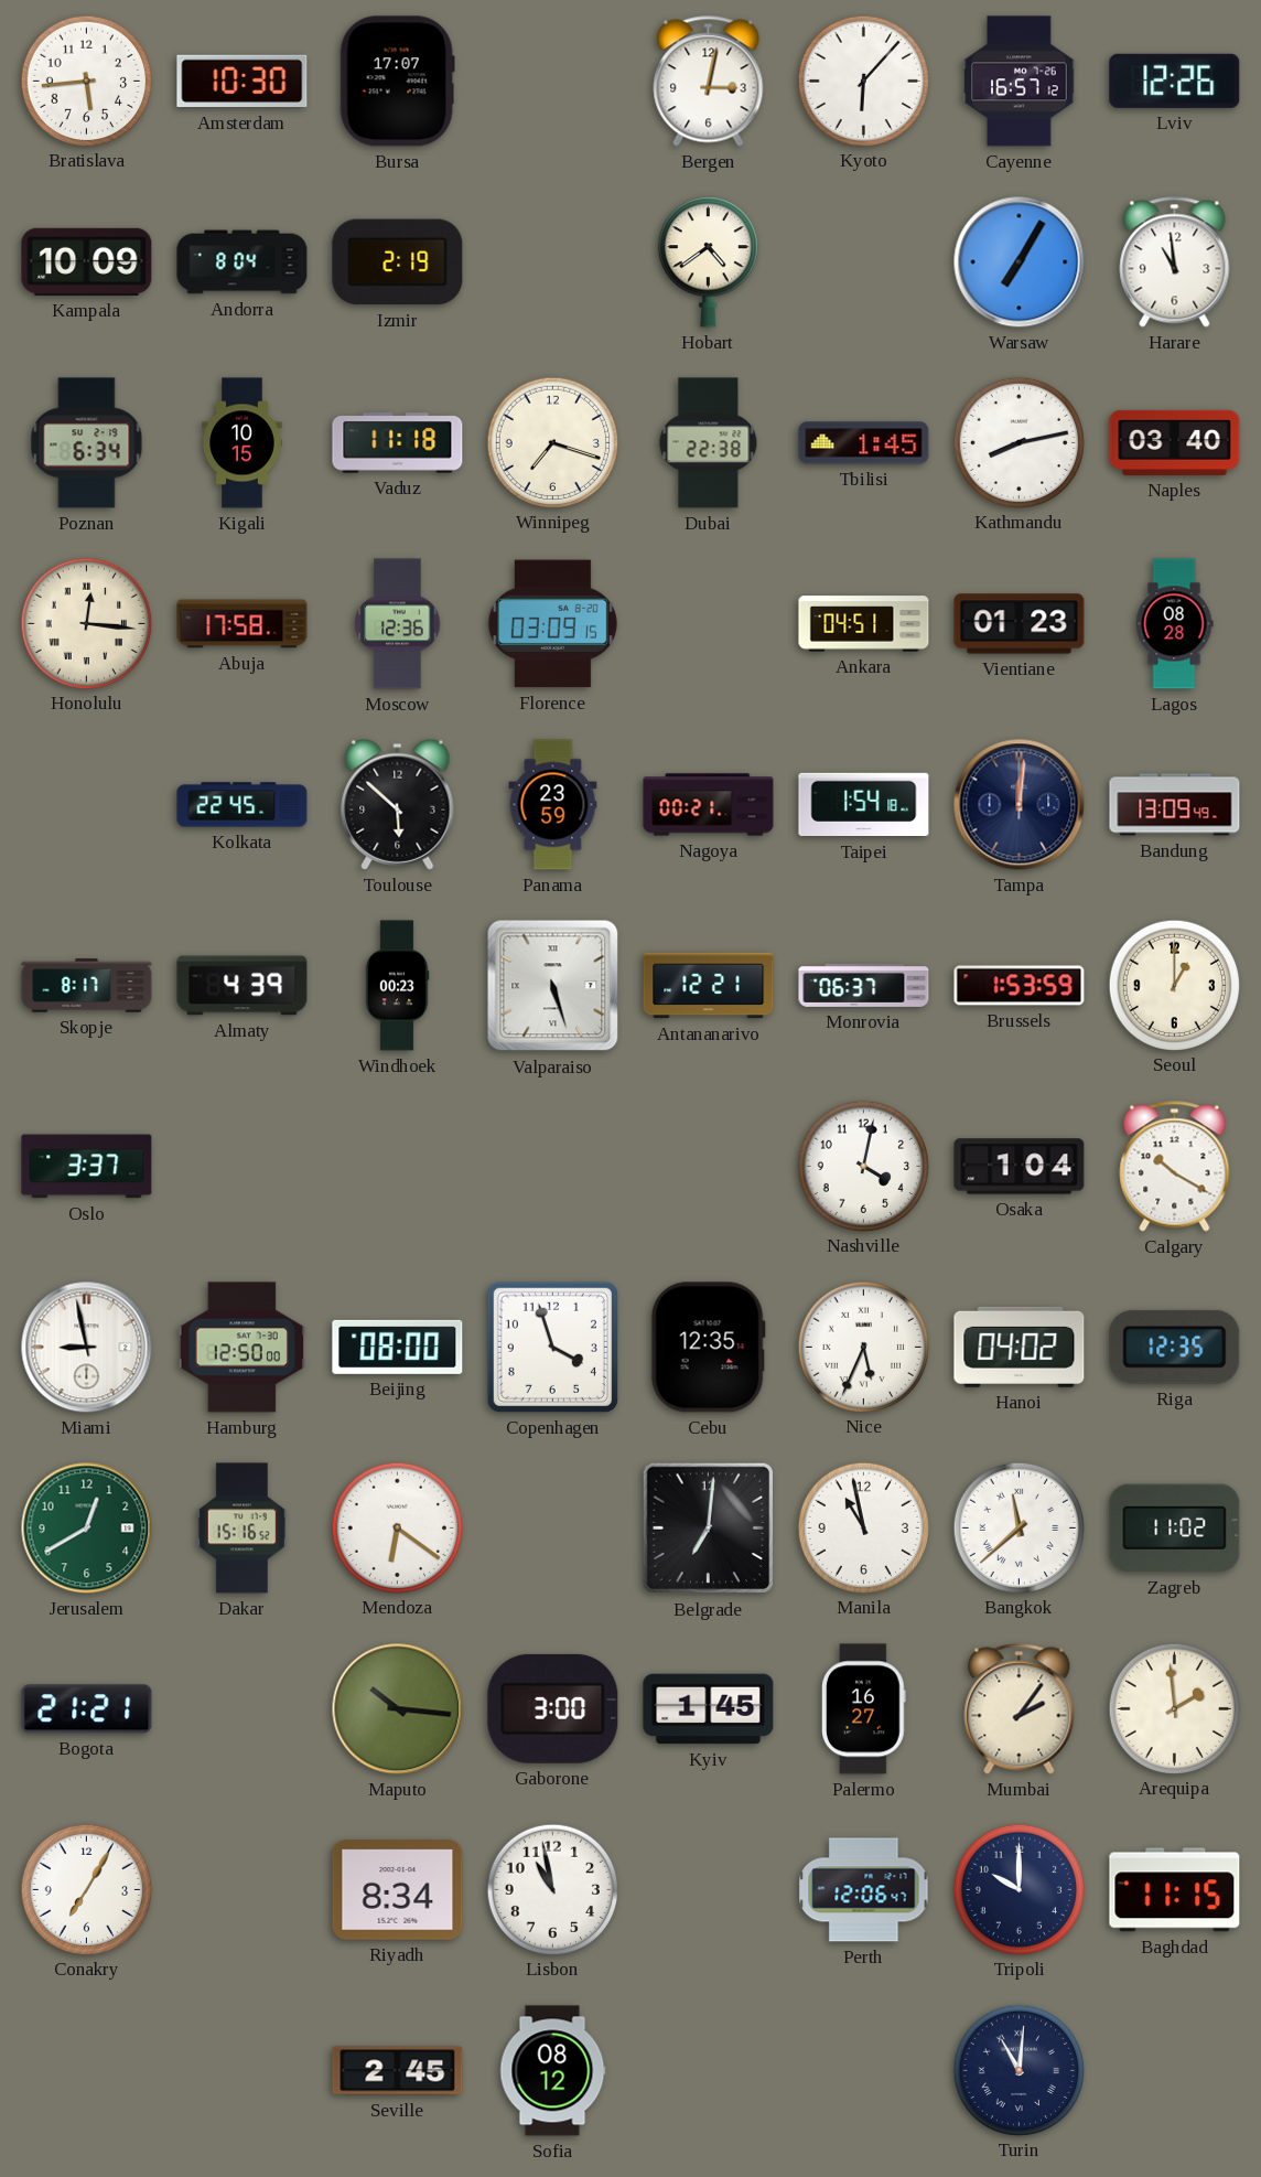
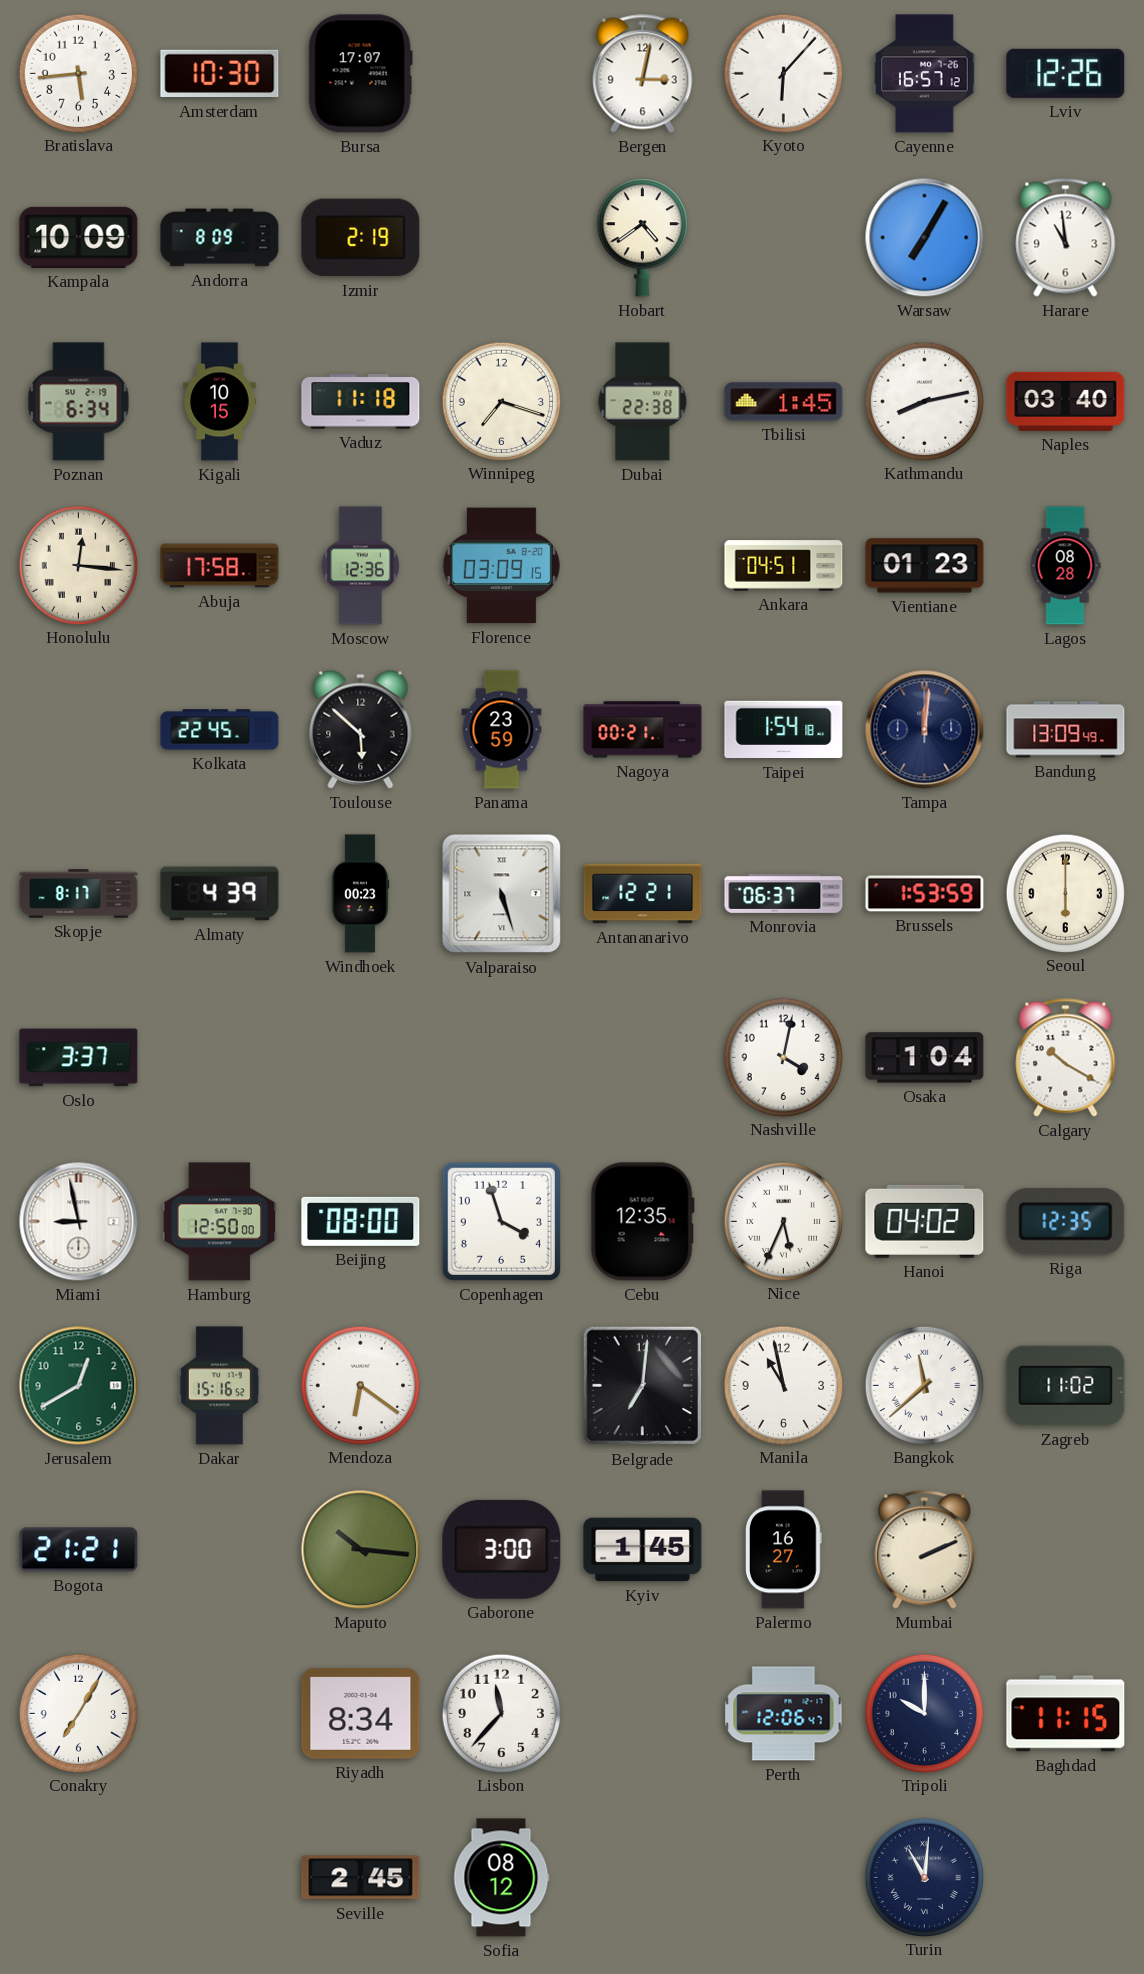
Andorra: 8:04 -> 8:09 (220, 238)
Seoul: 1:00 -> 6:00 (1065, 893)
Mumbai: 2:06 -> 2:11 (925, 1550)
Arequipa: 1:59 -> none (1174, 1708)
Lisbon: 10:58 -> 11:37 (501, 1713)
